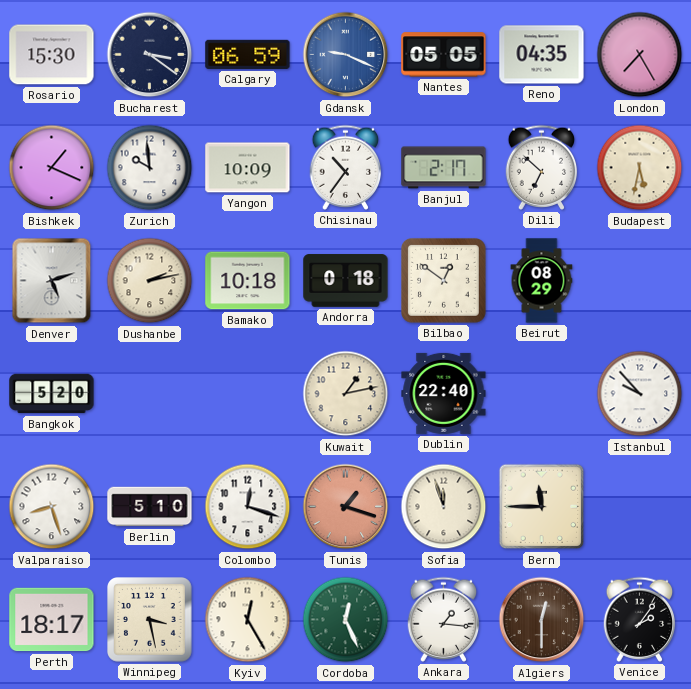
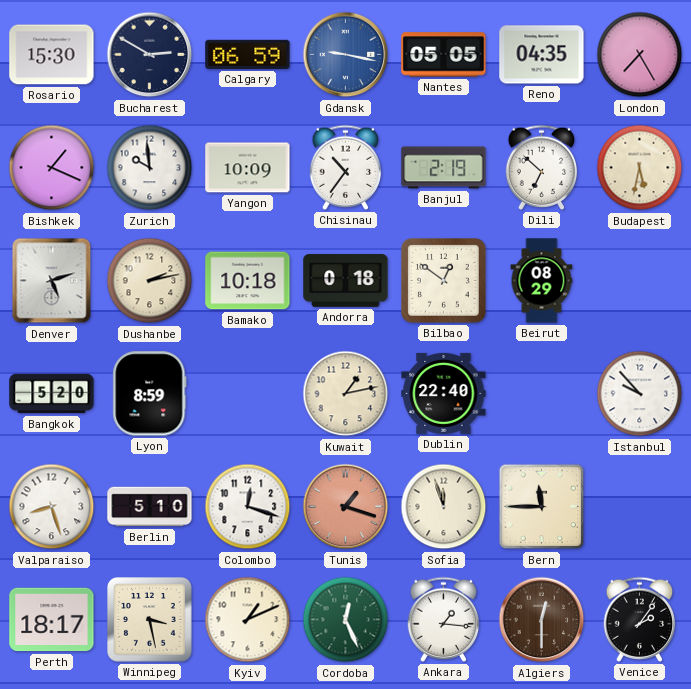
Bucharest: 3:21 -> 2:50 (150, 55)
Gdansk: 9:19 -> 9:17 (346, 55)
Banjul: 2:17 -> 2:19 (444, 168)
Lyon: none -> 8:59 (150, 394)
Kyiv: 12:25 -> 1:11 (248, 620)
